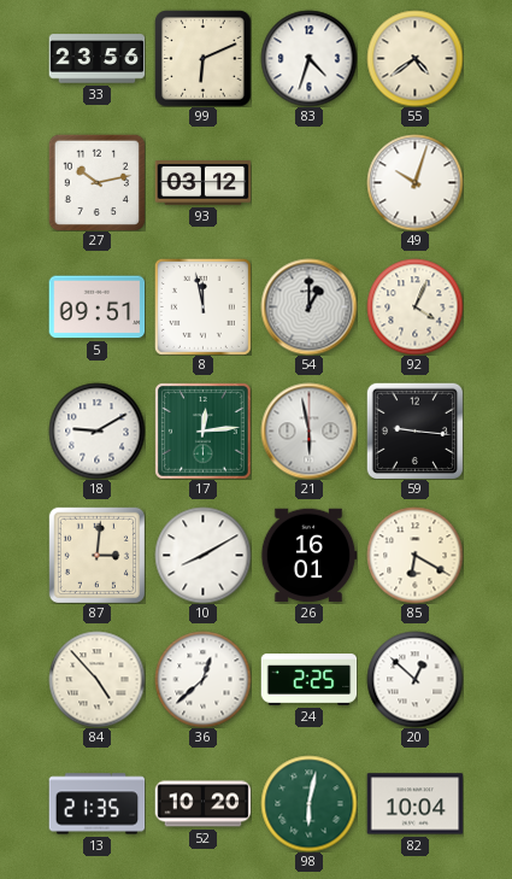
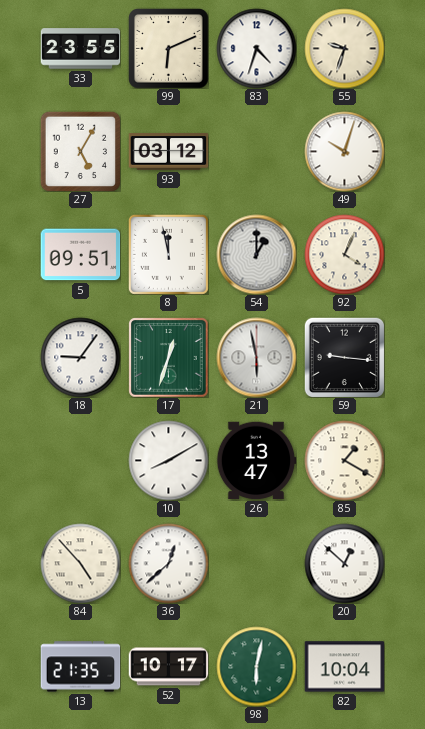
33: 23:56 -> 23:55 (80, 49)
55: 4:39 -> 9:33 (344, 48)
27: 10:13 -> 5:05 (80, 151)
18: 9:10 -> 9:06 (80, 357)
17: 12:14 -> 12:33 (168, 357)
87: 3:01 -> none (96, 555)
26: 16:01 -> 13:47 (256, 461)
85: 6:20 -> 1:20 (344, 460)
24: 2:25 -> none (308, 680)
52: 10:20 -> 10:17 (168, 667)
